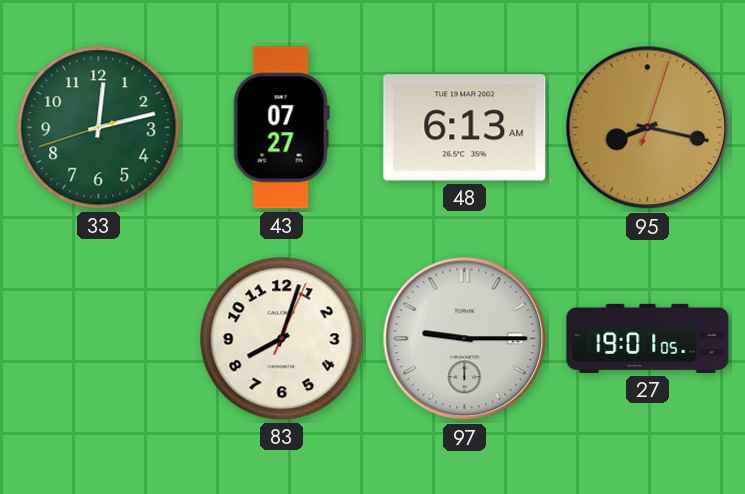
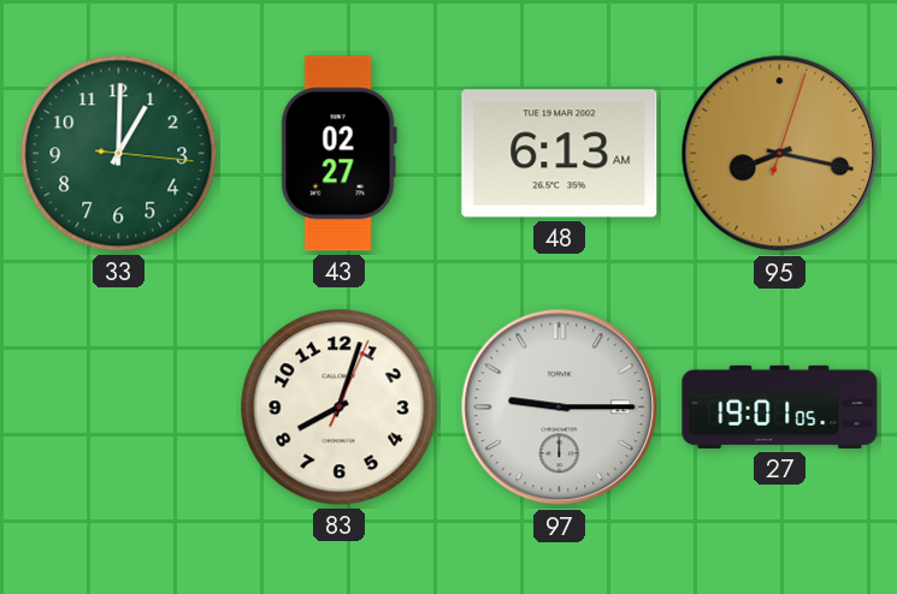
33: 12:12 -> 1:00 (119, 154)
43: 07:27 -> 02:27 (338, 154)
